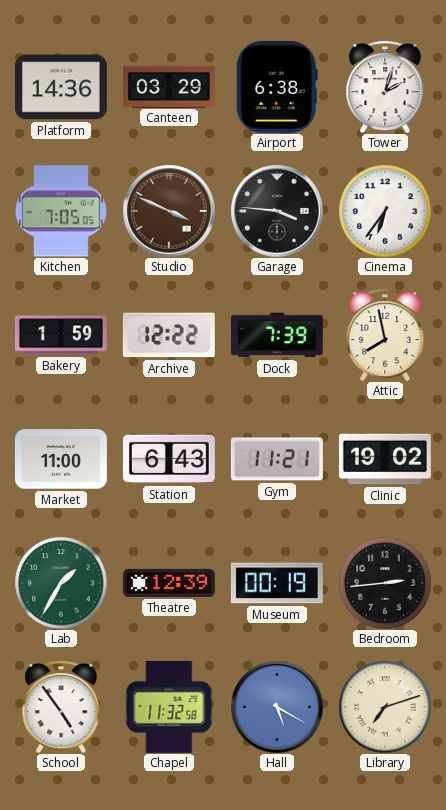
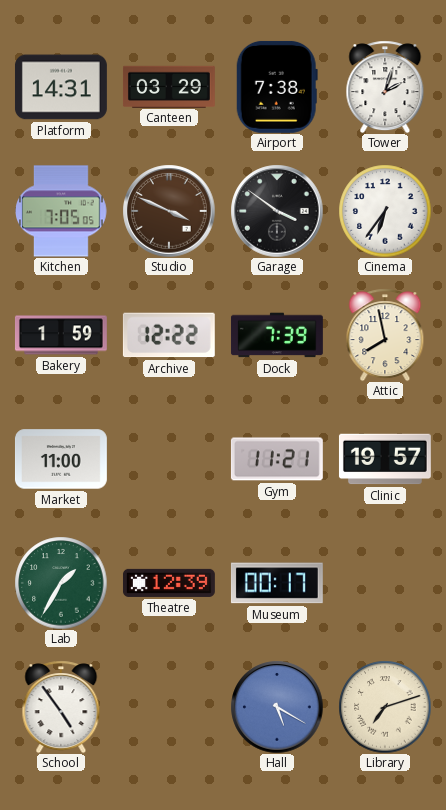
Platform: 14:36 -> 14:31 (61, 87)
Airport: 6:38 -> 7:38 (277, 87)
Garage: 3:46 -> 3:51 (277, 211)
Station: 6:43 -> none (169, 459)
Clinic: 19:02 -> 19:57 (385, 459)
Museum: 00:19 -> 00:17 (277, 583)
Bedroom: 2:44 -> none (385, 583)
Chapel: 11:32 -> none (169, 707)
